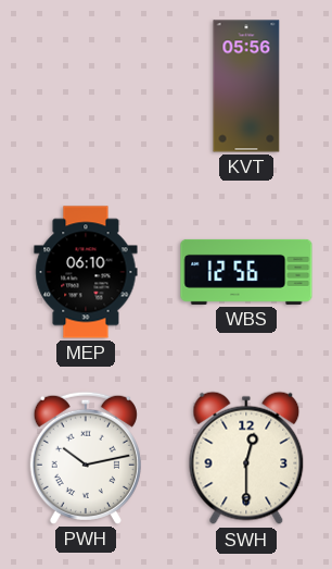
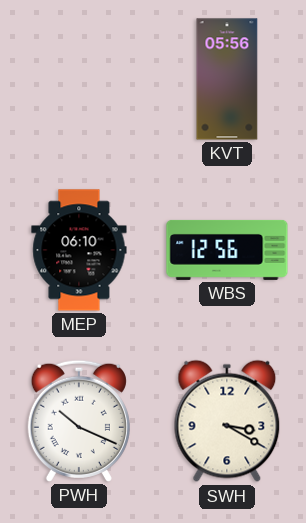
PWH: 10:13 -> 10:19 (79, 421)
SWH: 12:30 -> 3:20 (227, 421)
